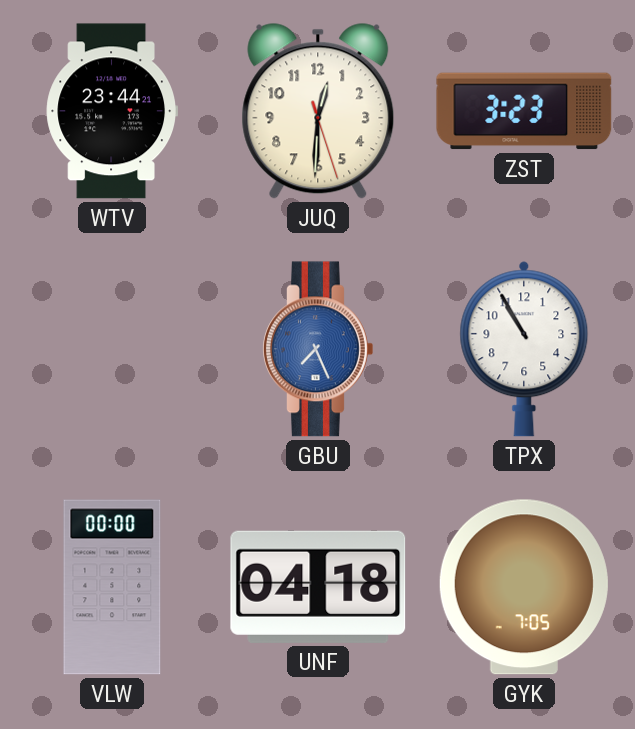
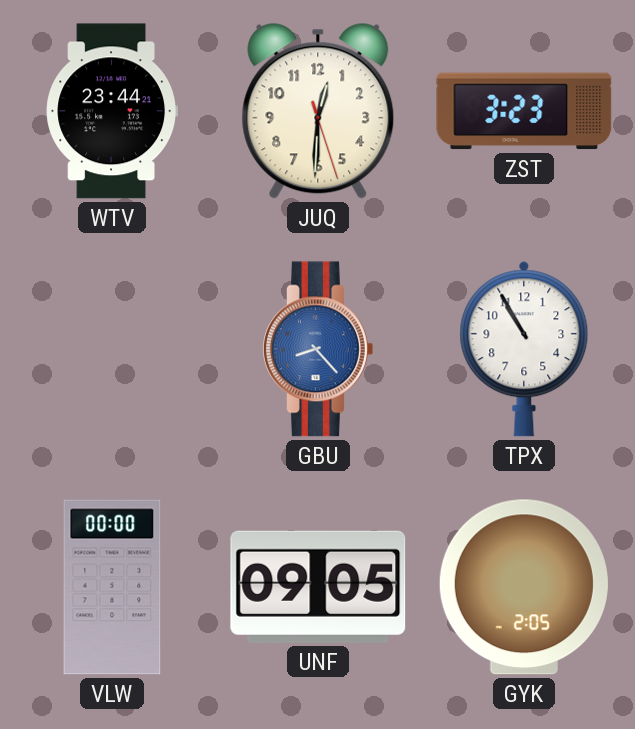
GBU: 7:26 -> 8:23 (318, 349)
UNF: 04:18 -> 09:05 (318, 587)
GYK: 7:05 -> 2:05 (524, 587)
